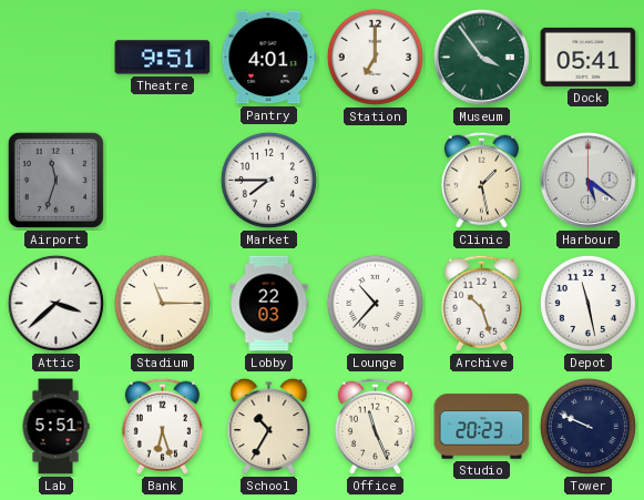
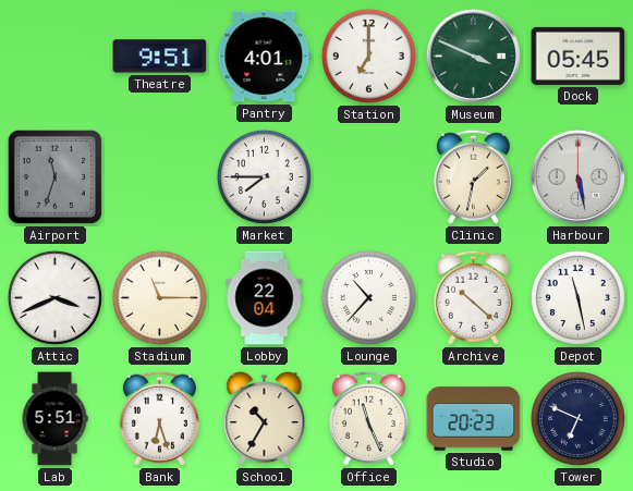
Museum: 3:54 -> 3:49 (473, 56)
Dock: 05:41 -> 05:45 (579, 56)
Clinic: 1:28 -> 1:32 (473, 176)
Harbour: 5:21 -> 5:28 (577, 176)
Attic: 3:38 -> 3:41 (54, 297)
Lobby: 22:03 -> 22:04 (265, 298)
Archive: 10:27 -> 10:22 (473, 297)
Tower: 9:49 -> 6:49 (577, 418)
